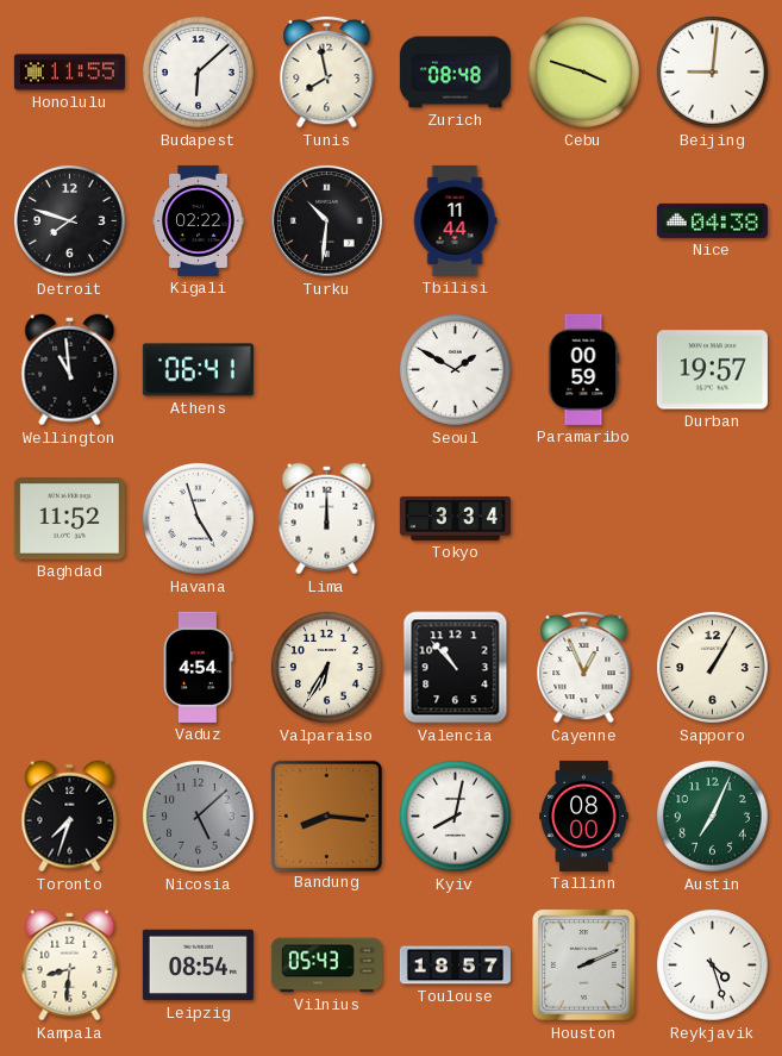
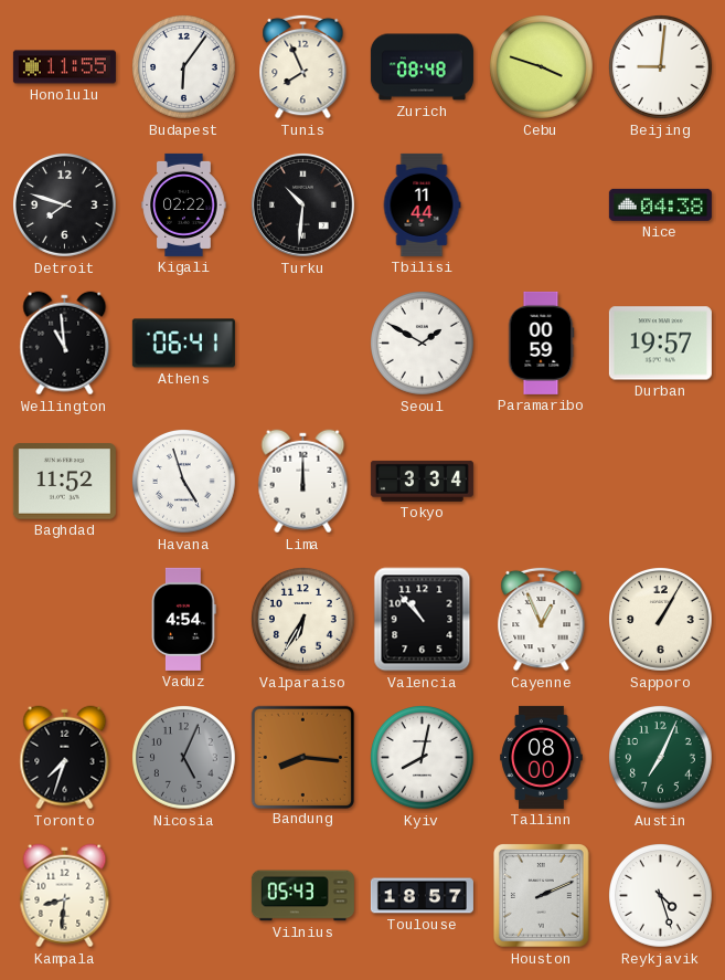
Budapest: 6:08 -> 6:06 (184, 67)
Tunis: 7:58 -> 7:56 (303, 66)
Nicosia: 5:08 -> 5:04 (184, 758)
Leipzig: 08:54 -> none (198, 966)
